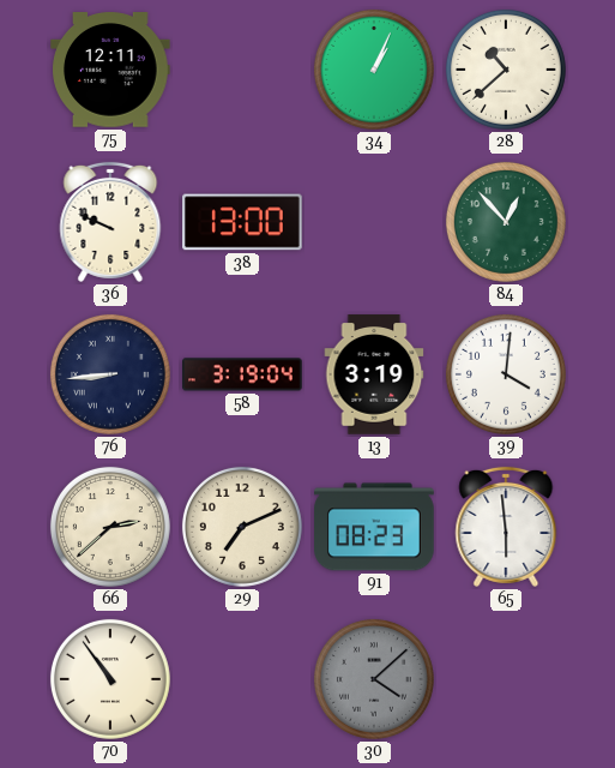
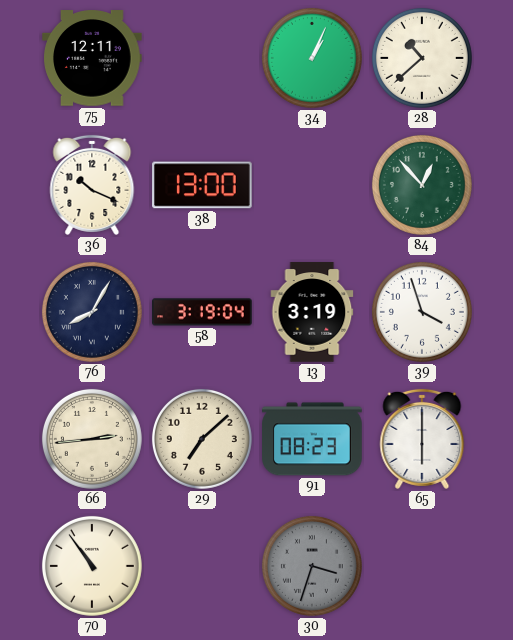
36: 9:49 -> 10:19 (92, 185)
76: 8:44 -> 8:05 (92, 312)
39: 4:01 -> 3:57 (422, 312)
66: 2:38 -> 2:44 (92, 439)
29: 7:11 -> 7:08 (202, 439)
65: 5:59 -> 6:00 (422, 439)
30: 4:08 -> 3:33 (312, 566)
